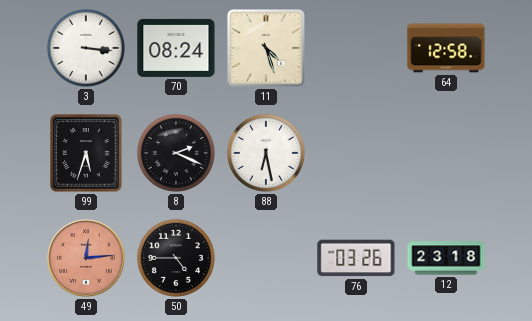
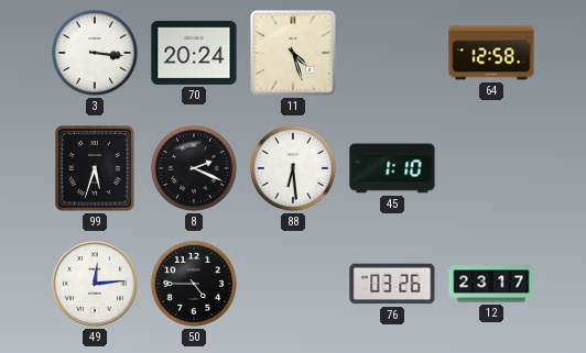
70: 08:24 -> 20:24 (194, 53)
88: 6:28 -> 6:29 (293, 168)
45: none -> 1:10 (392, 168)
49 dial: salmon -> white (95, 284)
12: 23:18 -> 23:17 (491, 284)
